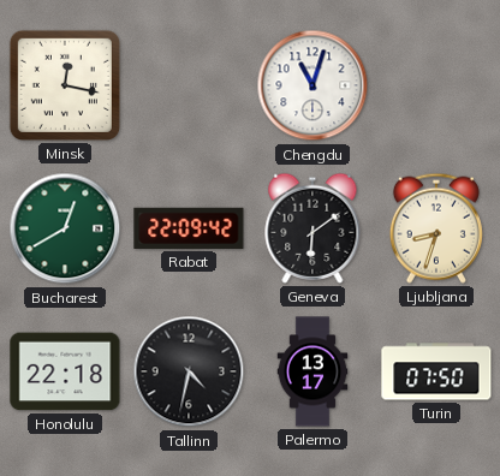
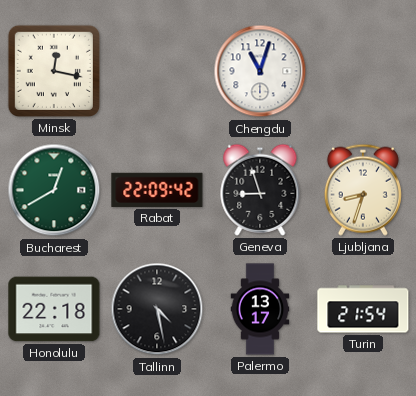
Geneva: 6:09 -> 8:57 (260, 190)
Tallinn: 4:32 -> 4:28 (157, 309)
Turin: 07:50 -> 21:54 (363, 309)
